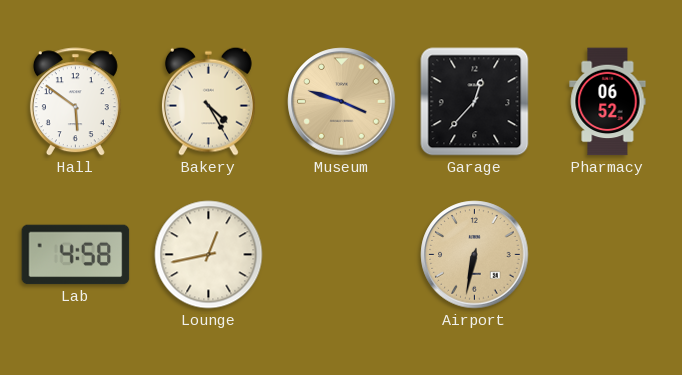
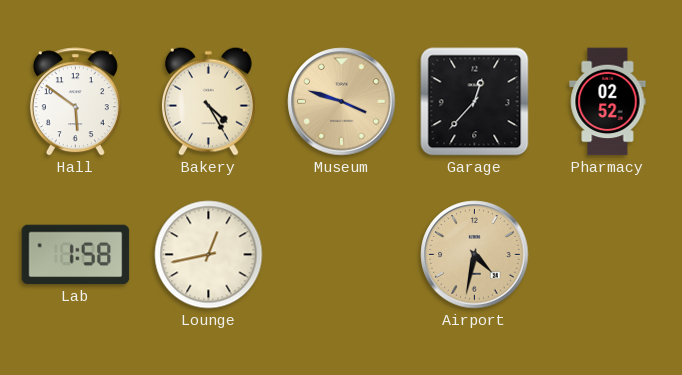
Pharmacy: 06:52 -> 02:52 (608, 102)
Lab: 4:58 -> 1:58 (76, 255)
Airport: 6:32 -> 4:32 (475, 255)
